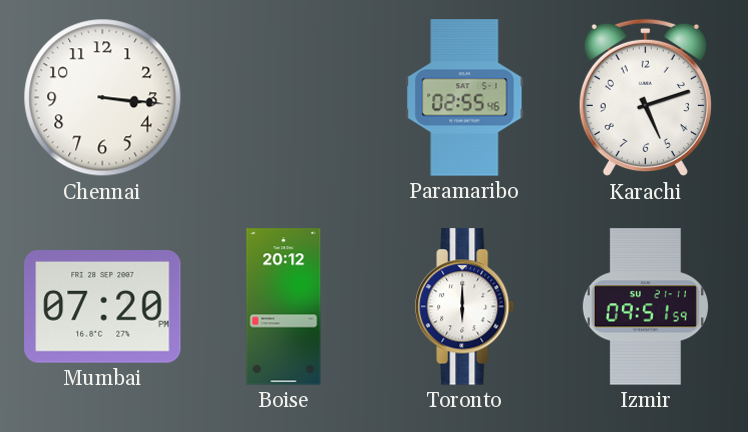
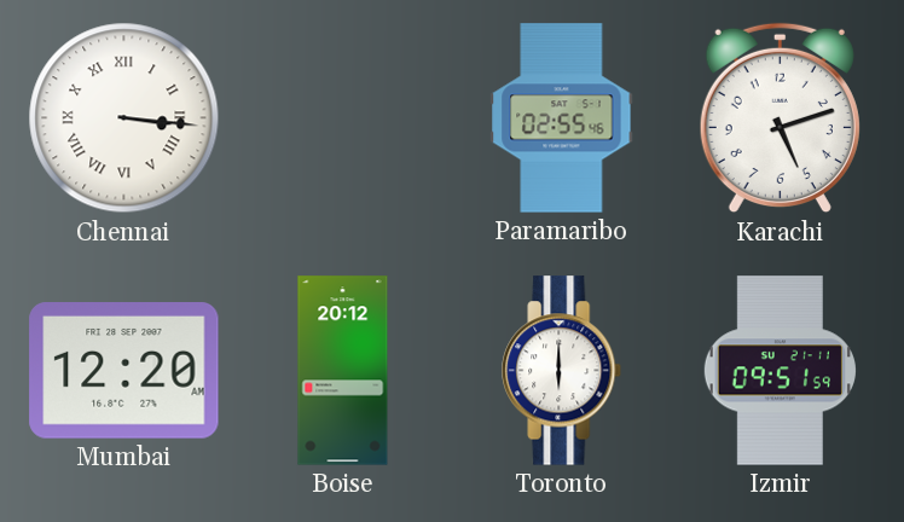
Chennai numerals: Arabic -> Roman (124, 118)
Mumbai: 07:20 -> 12:20 (124, 371)
